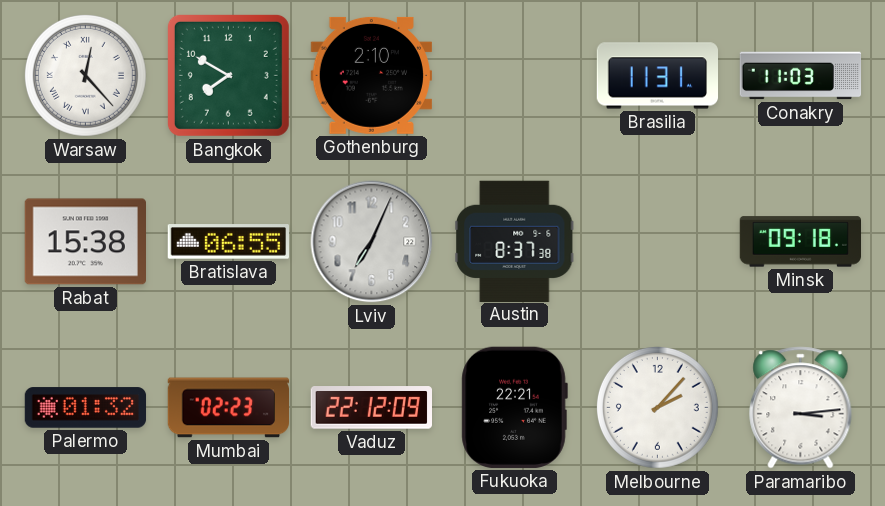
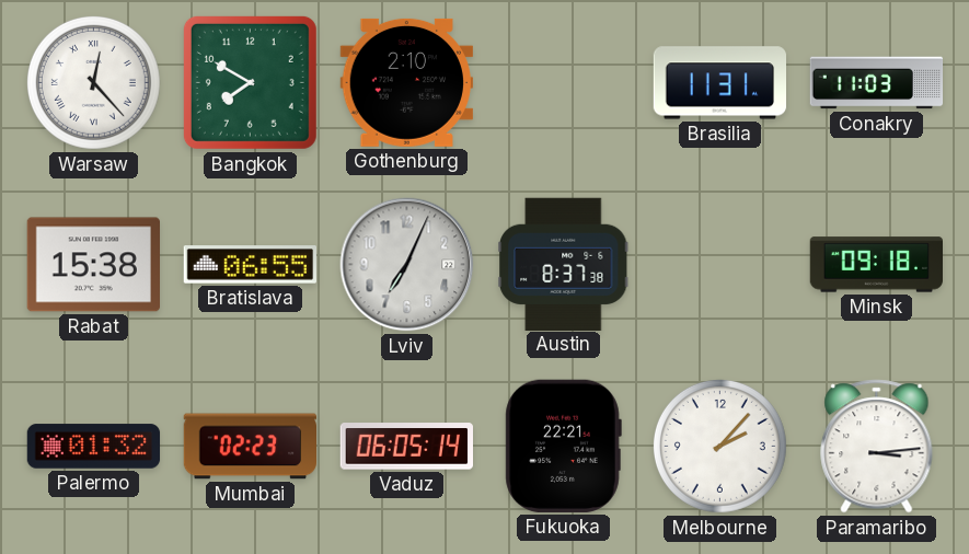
Vaduz: 22:12 -> 06:05 (406, 447)
